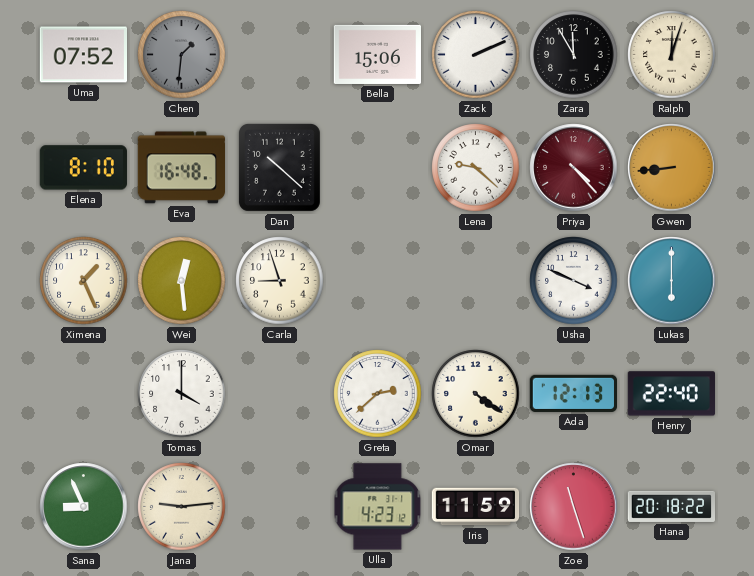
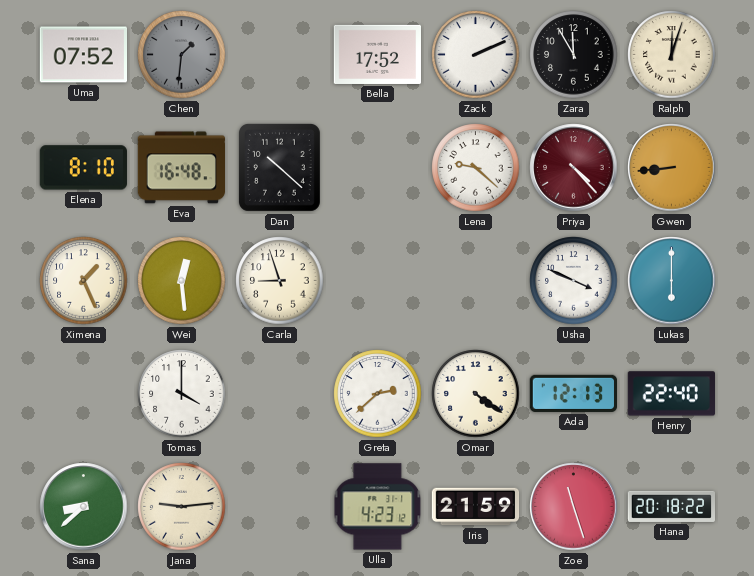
Bella: 15:06 -> 17:52 (377, 54)
Sana: 8:56 -> 8:38 (84, 507)
Iris: 11:59 -> 21:59 (476, 507)
